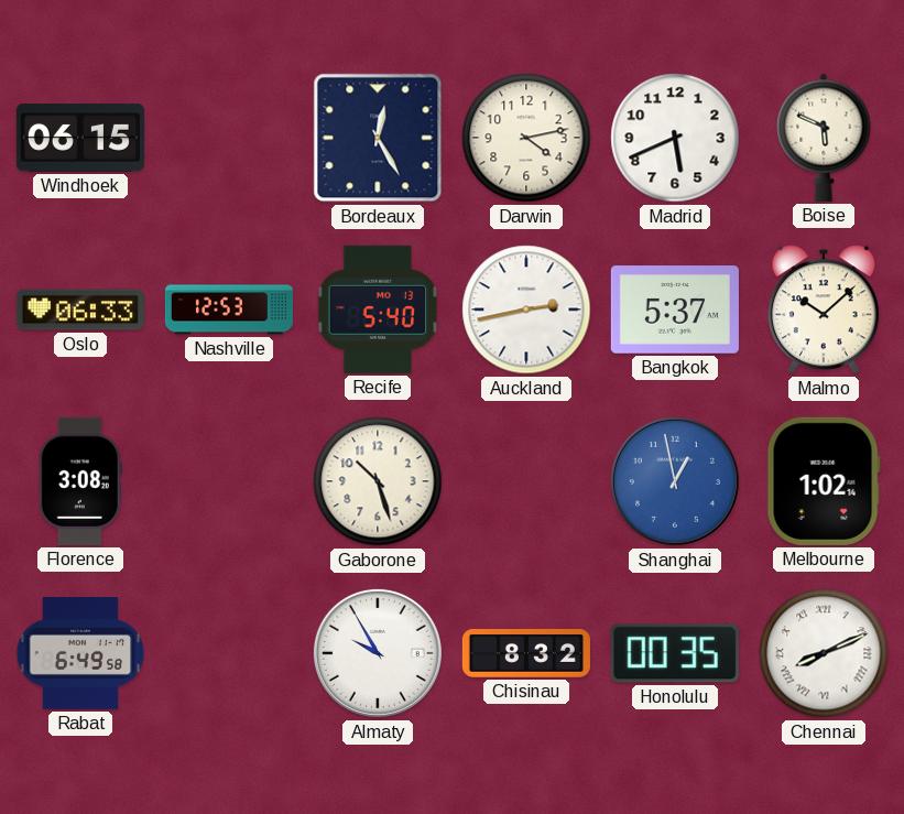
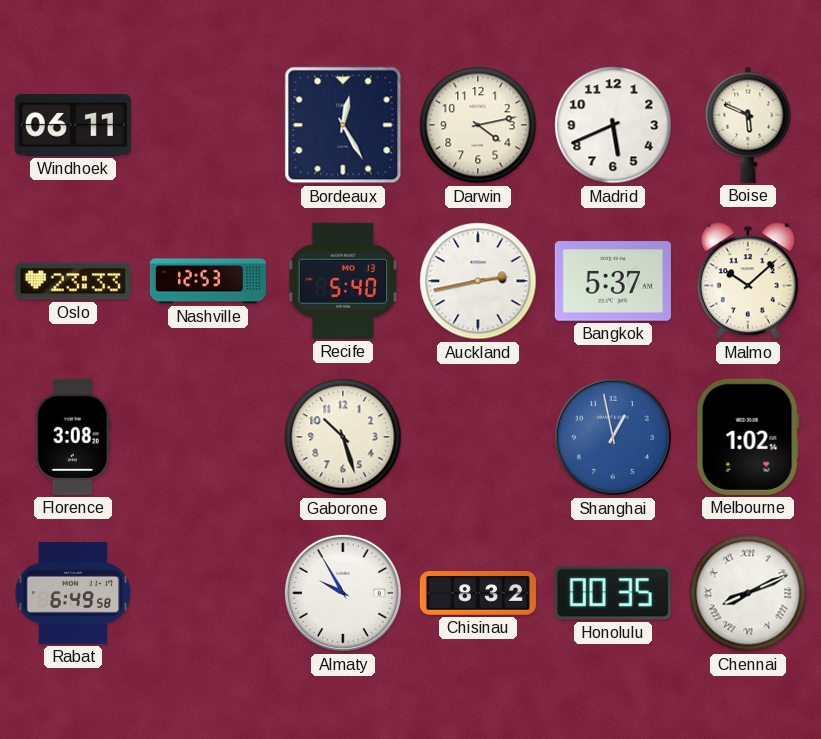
Windhoek: 06:15 -> 06:11 (73, 126)
Oslo: 06:33 -> 23:33 (73, 281)
